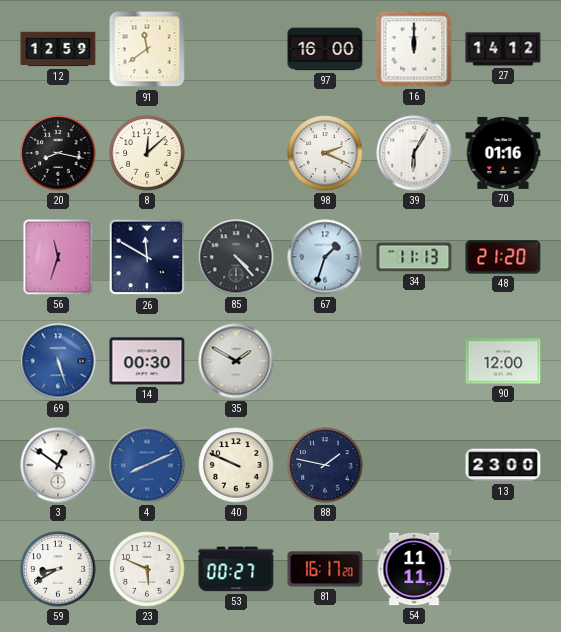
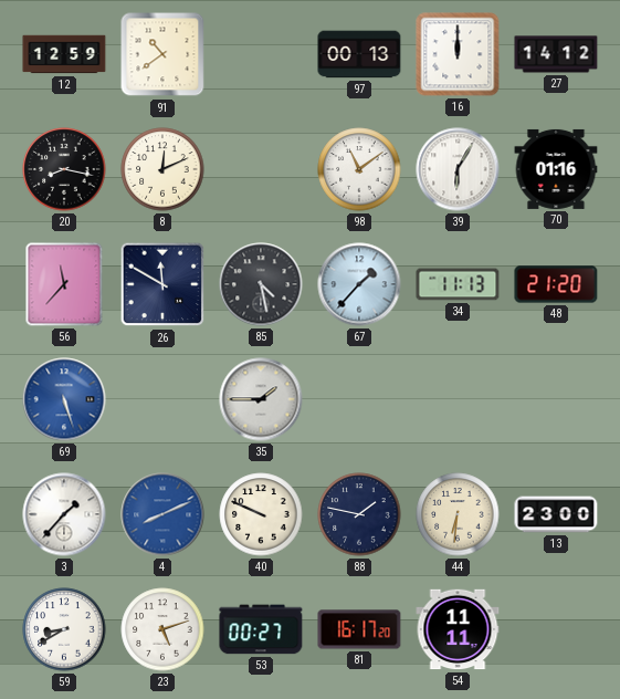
91: 11:39 -> 10:39 (162, 54)
97: 16:00 -> 00:13 (359, 54)
8: 12:08 -> 12:11 (162, 169)
98: 2:19 -> 11:09 (359, 169)
56: 11:33 -> 11:37 (64, 284)
85: 4:23 -> 4:28 (261, 284)
67: 1:33 -> 1:37 (359, 284)
14: 00:30 -> none (147, 361)
35: 1:50 -> 1:45 (261, 399)
90: 12:00 -> none (503, 361)
3: 12:51 -> 1:37 (64, 514)
44: none -> 6:31 (458, 514)
23: 5:49 -> 5:12 (162, 629)
